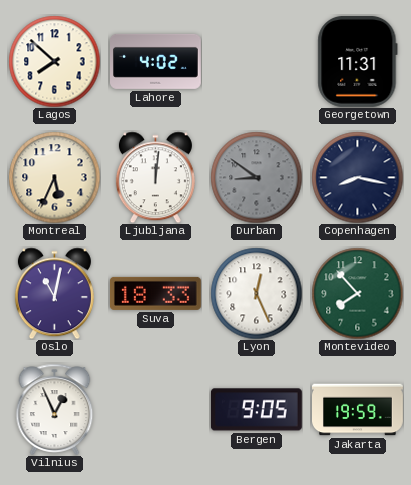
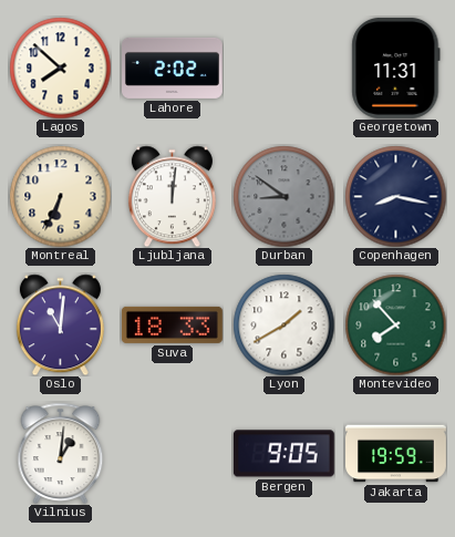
Lahore: 4:02 -> 2:02 (173, 68)
Montreal: 5:34 -> 6:34 (60, 196)
Oslo: 11:02 -> 11:01 (60, 324)
Lyon: 12:26 -> 1:40 (283, 324)
Vilnius: 12:56 -> 1:01 (61, 453)
